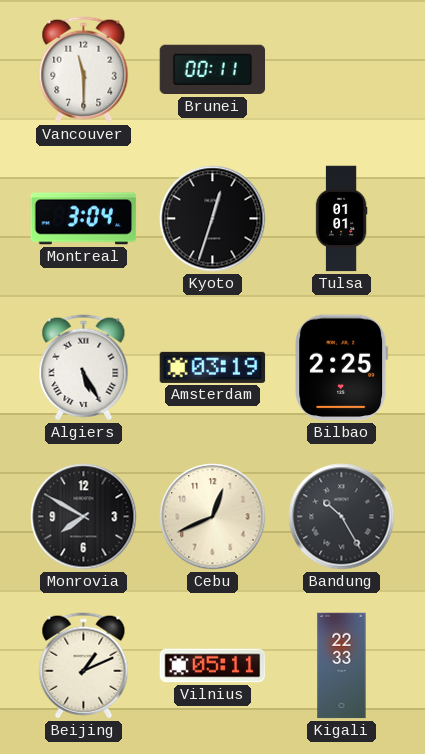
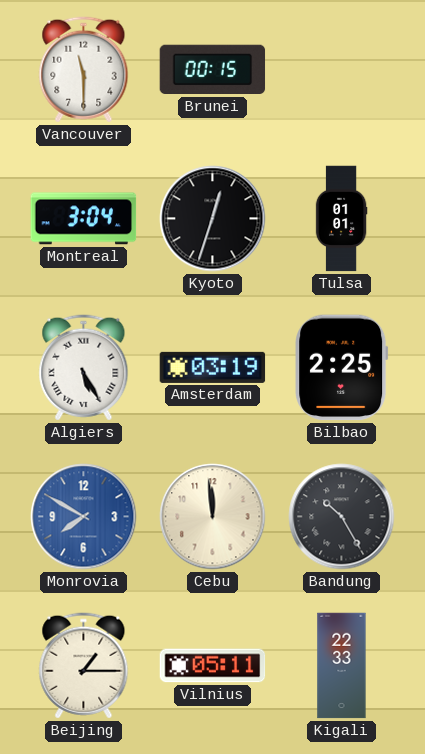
Brunei: 00:11 -> 00:15 (213, 70)
Monrovia dial: black -> blue (84, 517)
Cebu: 12:41 -> 11:59 (213, 517)
Beijing: 1:11 -> 1:15 (84, 666)
